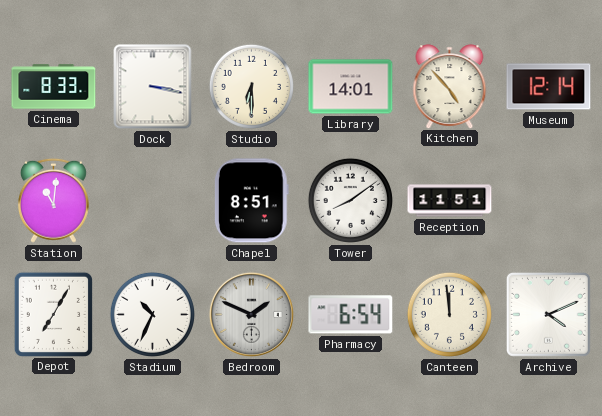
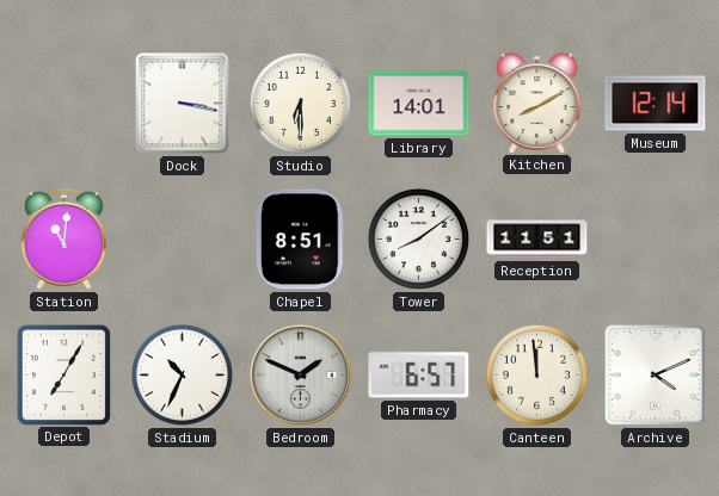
Cinema: 8:33 -> none (54, 87)
Kitchen: 4:53 -> 8:10 (537, 103)
Pharmacy: 6:54 -> 6:57 (419, 376)
